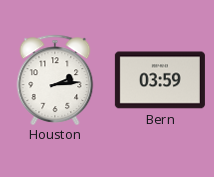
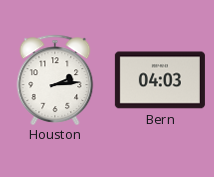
Bern: 03:59 -> 04:03 (160, 80)
